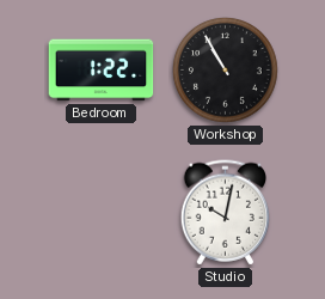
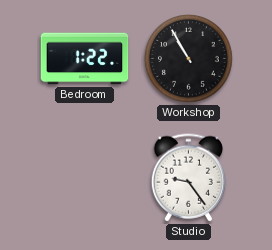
Studio: 10:02 -> 9:24 (188, 178)
